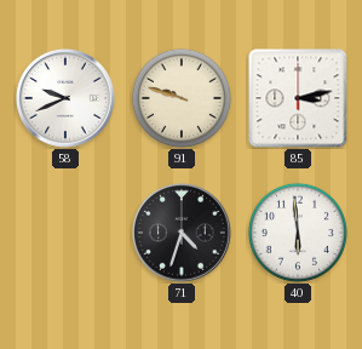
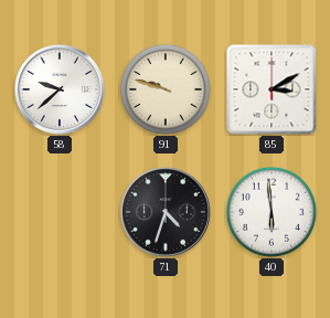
58: 9:41 -> 9:38 (60, 89)
85: 3:13 -> 3:10 (272, 89)
